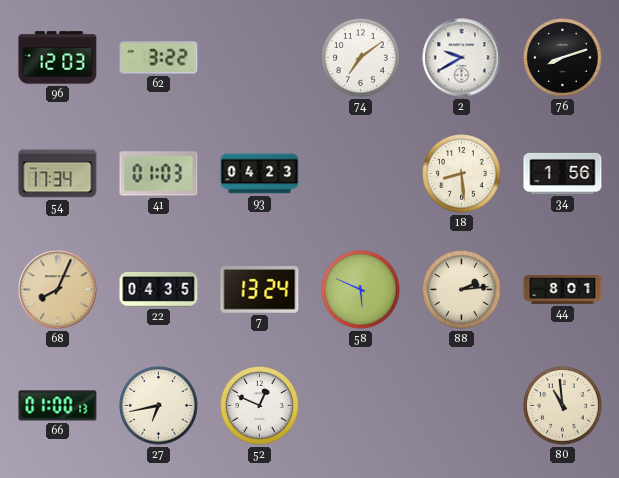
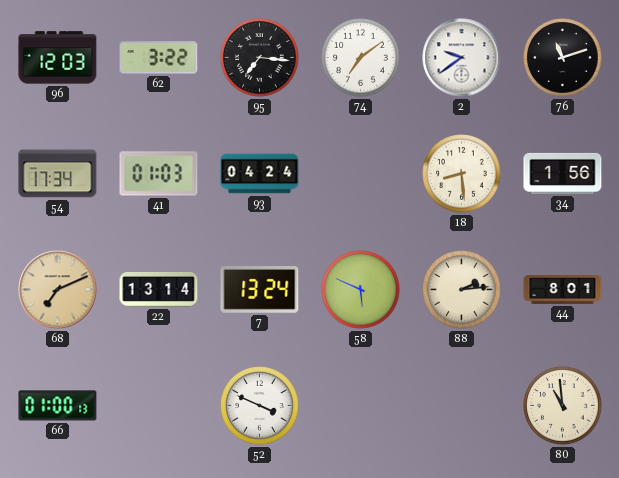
95: none -> 7:16 (260, 58)
2: 9:40 -> 9:39 (462, 58)
76: 8:12 -> 11:12 (563, 58)
93: 04:23 -> 04:24 (260, 174)
68: 8:04 -> 7:11 (58, 290)
22: 04:35 -> 13:14 (159, 290)
27: 6:43 -> none (159, 406)
52: 12:49 -> 3:49 (260, 406)
